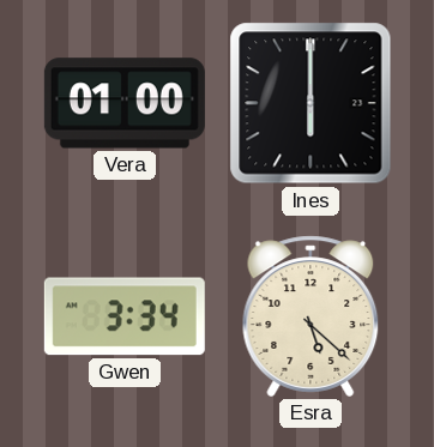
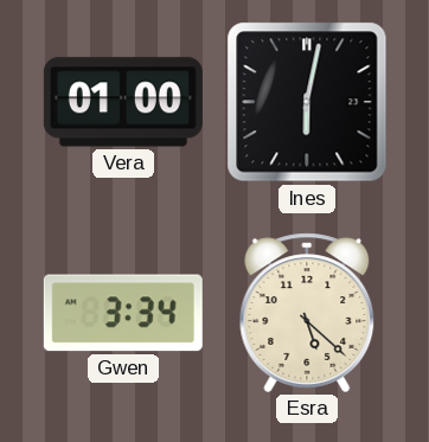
Ines: 6:00 -> 6:02 (307, 102)
